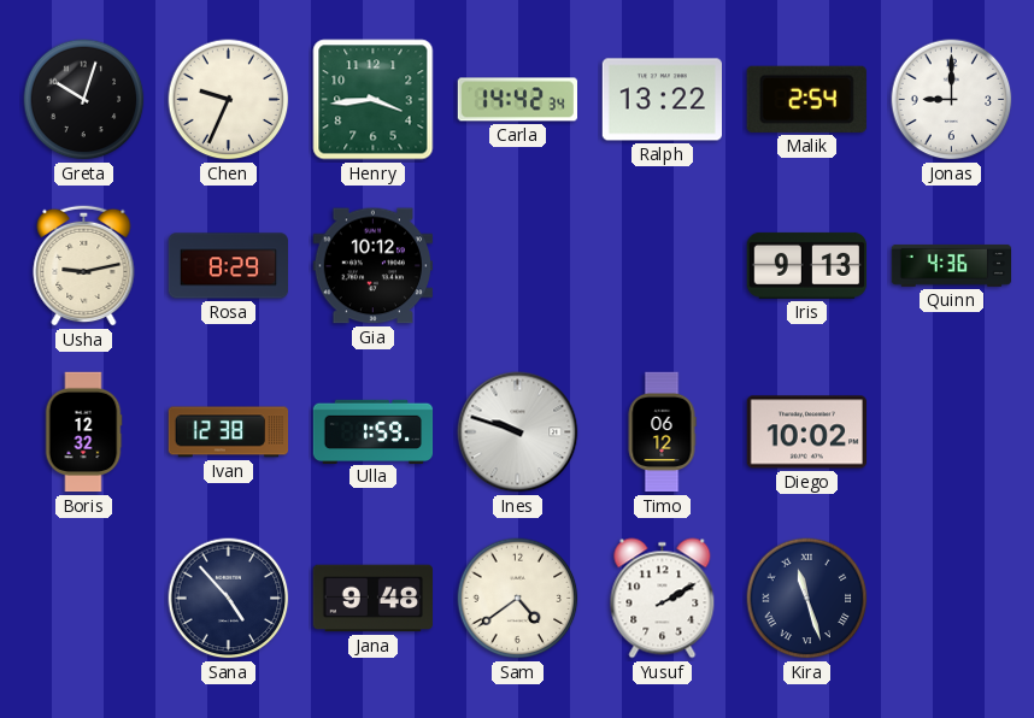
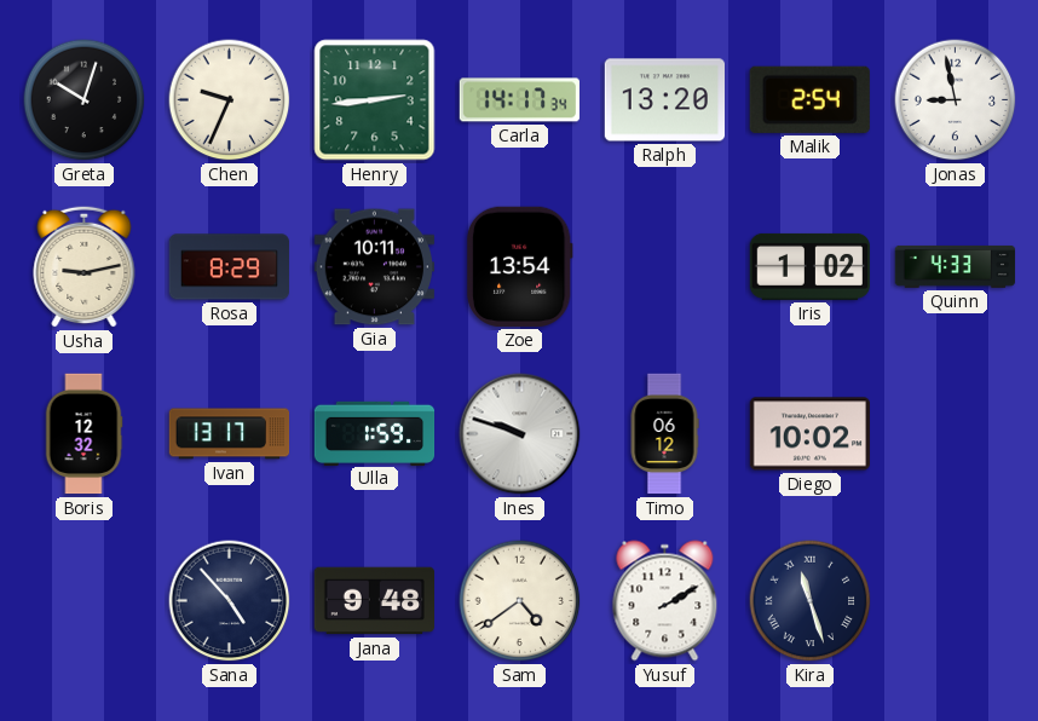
Henry: 3:44 -> 2:44 (375, 100)
Carla: 14:42 -> 14:17 (519, 100)
Ralph: 13:22 -> 13:20 (664, 100)
Jonas: 9:00 -> 8:58 (956, 100)
Gia: 10:12 -> 10:11 (374, 267)
Zoe: none -> 13:54 (519, 266)
Iris: 9:13 -> 1:02 (809, 266)
Quinn: 4:36 -> 4:33 (956, 266)
Ivan: 12:38 -> 13:17 (230, 434)
